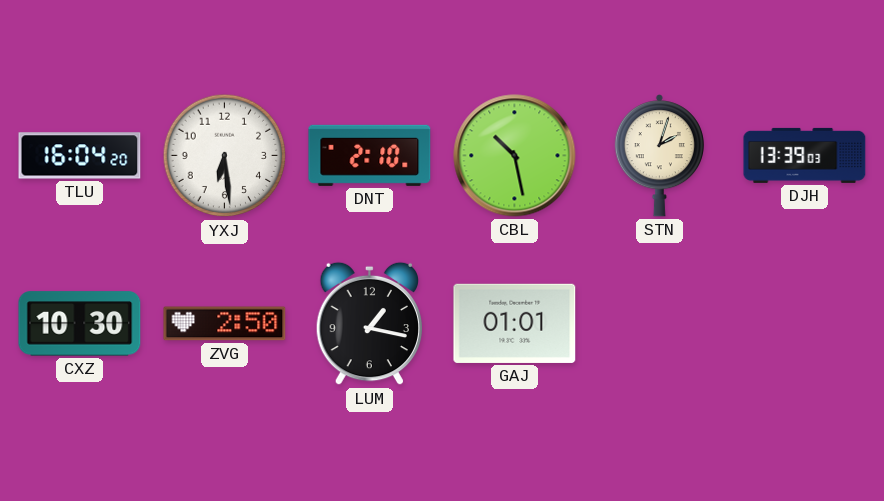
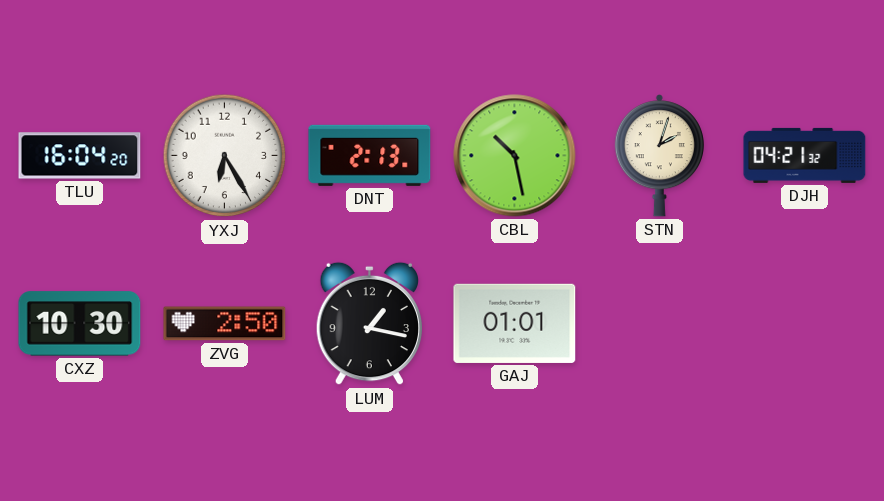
YXJ: 6:29 -> 6:25 (225, 156)
DNT: 2:10 -> 2:13 (370, 155)
DJH: 13:39 -> 04:21 (805, 155)
